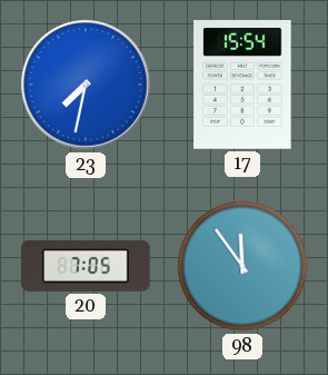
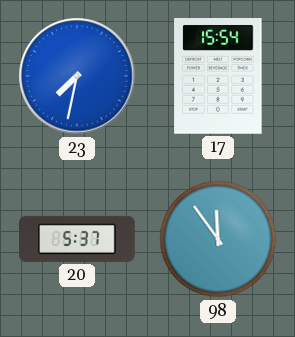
20: 7:05 -> 5:37 (78, 239)
